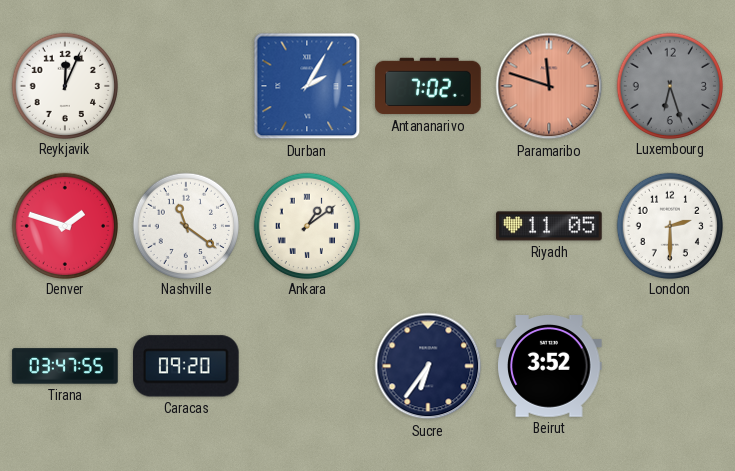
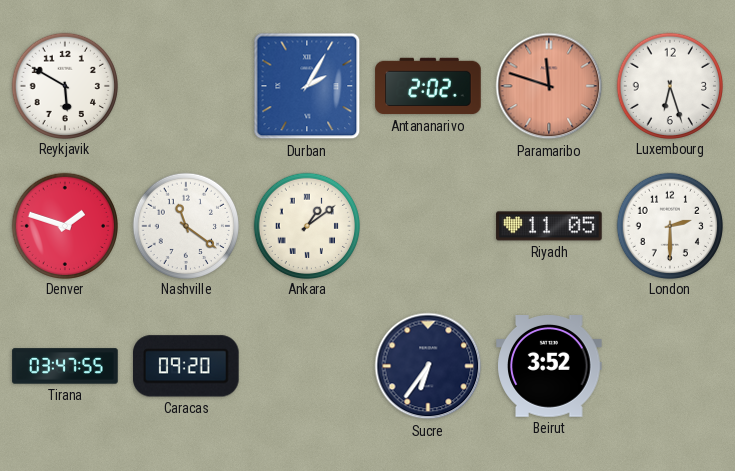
Reykjavik: 12:04 -> 5:50 (64, 85)
Antananarivo: 7:02 -> 2:02 (428, 86)
Luxembourg dial: grey -> white (669, 85)
